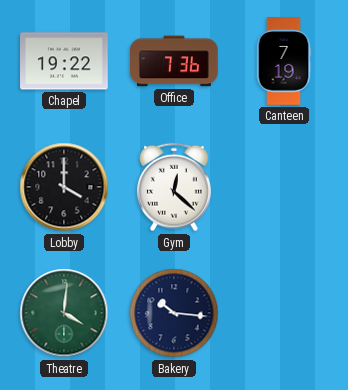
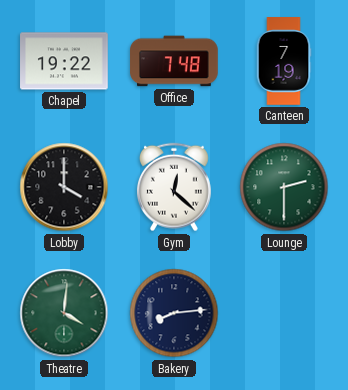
Office: 7:36 -> 7:48 (174, 61)
Lounge: none -> 2:30 (284, 187)
Bakery: 10:16 -> 8:14 (174, 313)
